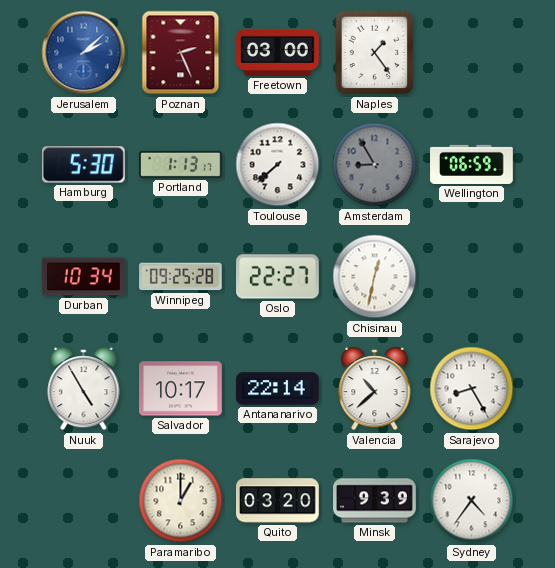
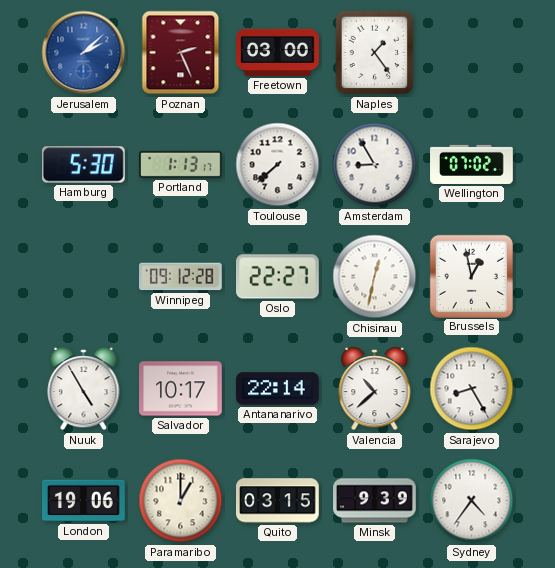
Amsterdam dial: grey -> white (375, 165)
Wellington: 06:59 -> 07:02 (472, 164)
Durban: 10:34 -> none (84, 277)
Winnipeg: 09:25 -> 09:12 (181, 277)
Brussels: none -> 12:58 (471, 276)
London: none -> 19:06 (84, 501)
Quito: 03:20 -> 03:15 (278, 501)
